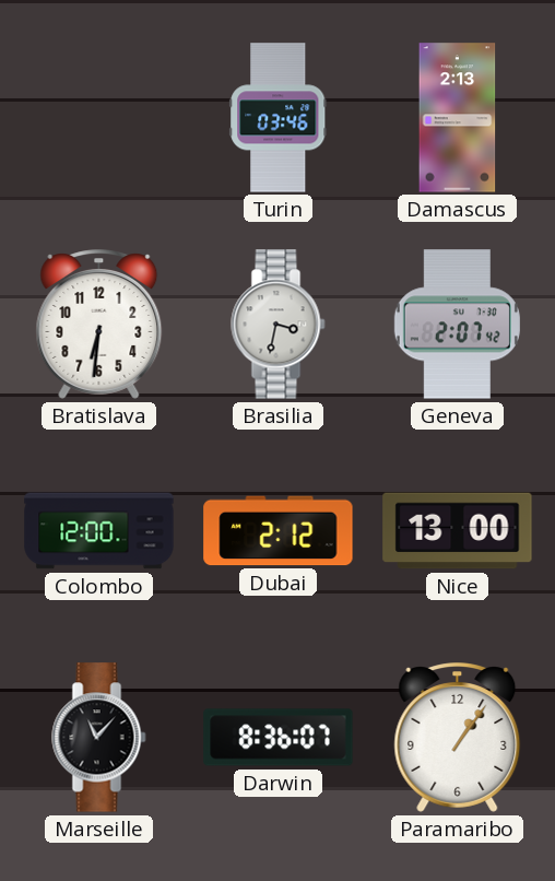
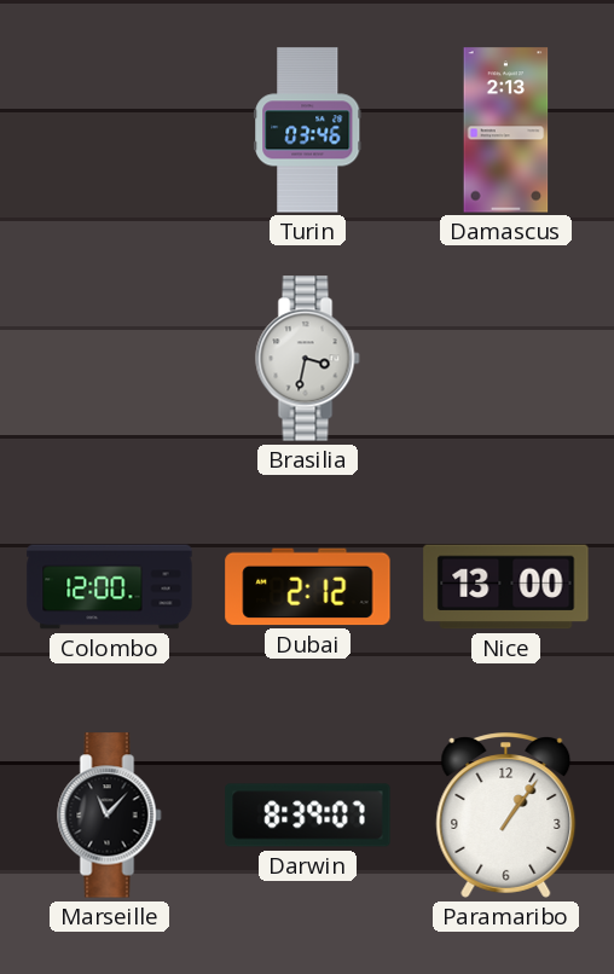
Bratislava: 6:31 -> none (99, 325)
Geneva: 2:07 -> none (457, 325)
Darwin: 8:36 -> 8:39 (308, 816)
